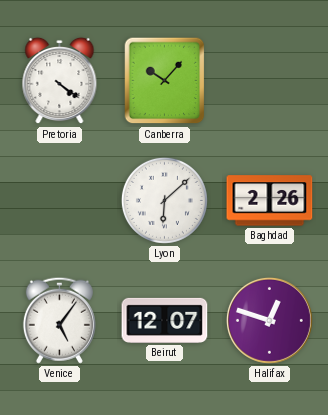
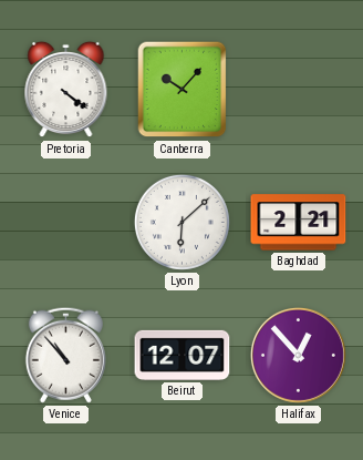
Baghdad: 2:26 -> 2:21 (299, 223)
Venice: 5:06 -> 10:53 (65, 355)
Halifax: 12:48 -> 12:53 (298, 355)
